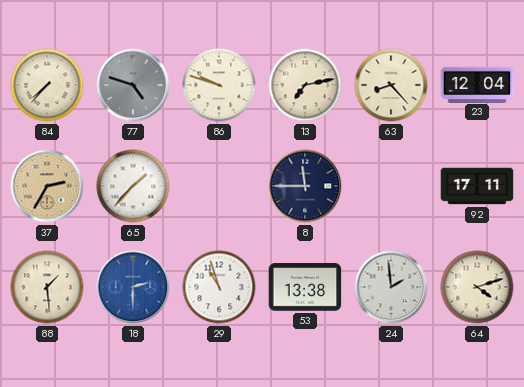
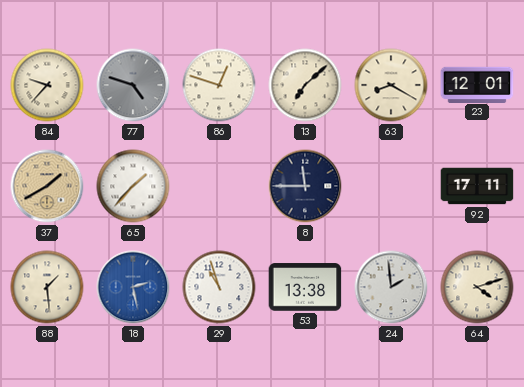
84: 7:37 -> 9:37 (47, 85)
86: 9:48 -> 12:48 (219, 85)
13: 7:13 -> 7:08 (305, 85)
63: 8:23 -> 8:20 (391, 85)
23: 12:04 -> 12:01 (477, 84)
37: 2:35 -> 1:40 (47, 186)
18: 2:30 -> 2:28 (133, 287)
